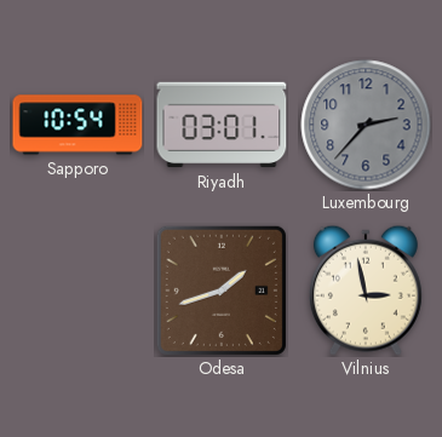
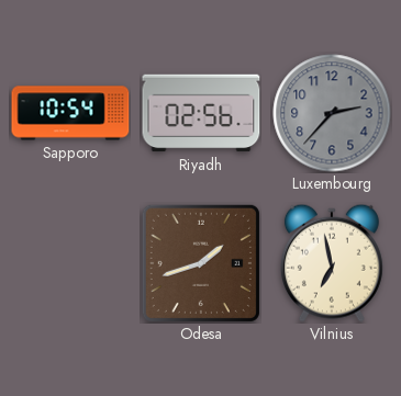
Riyadh: 03:01 -> 02:56 (201, 113)
Vilnius: 2:58 -> 6:58 (332, 263)
